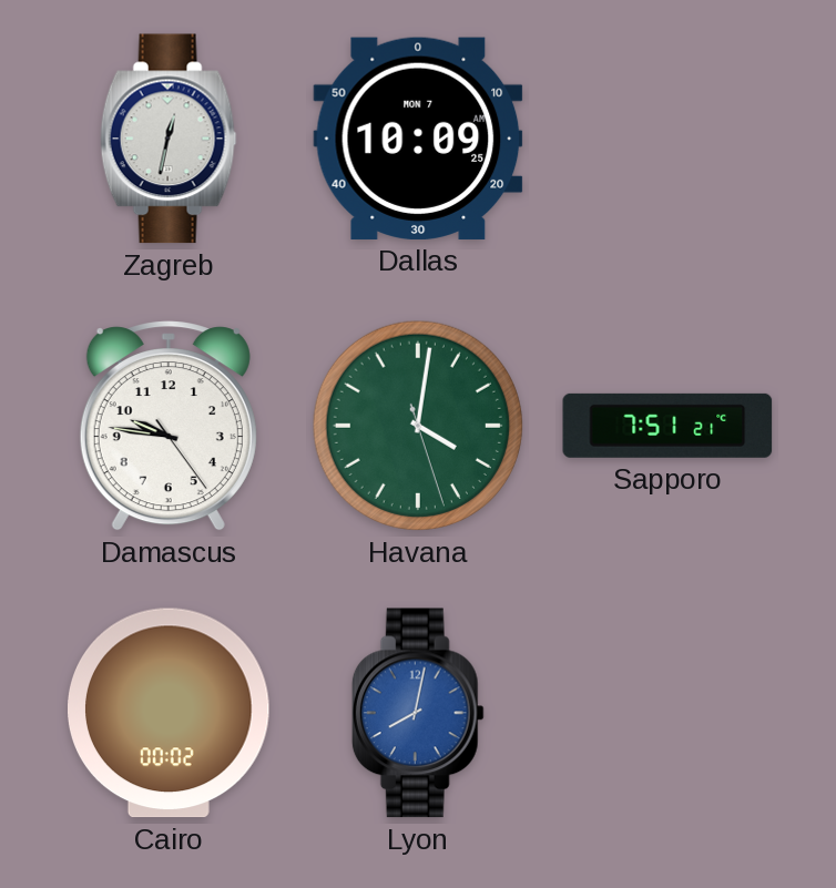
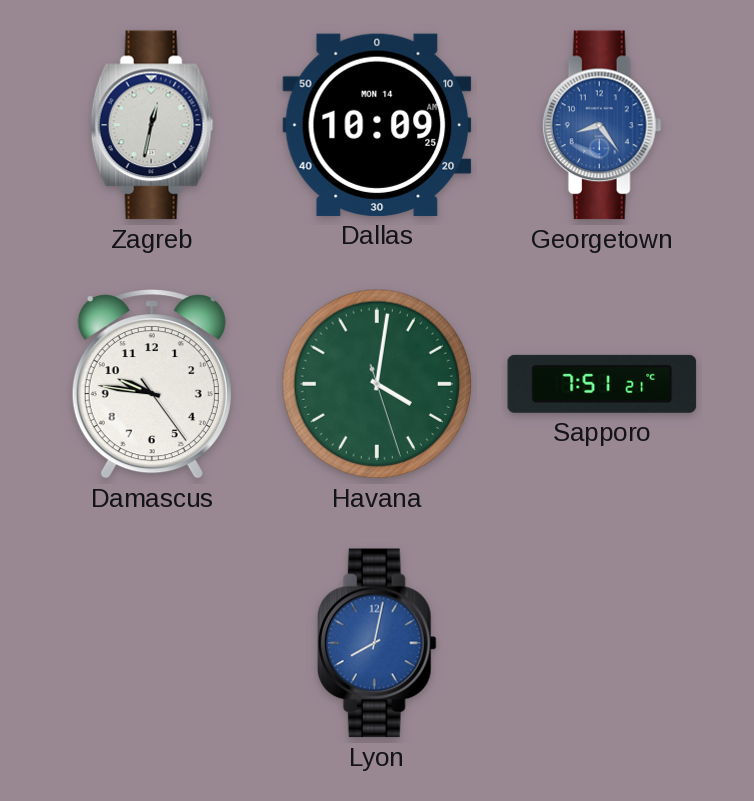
Dallas date: MON 7 -> MON 14 (377, 125)
Georgetown: none -> 8:24 (602, 125)
Cairo: 00:02 -> none (170, 713)
